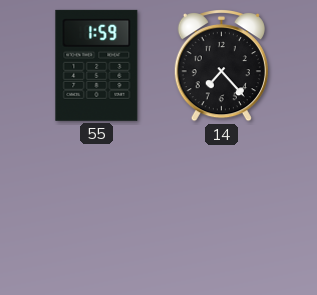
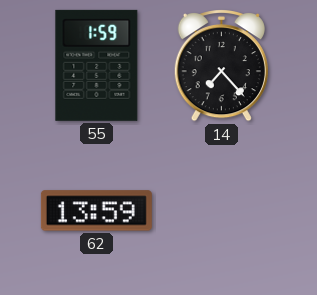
62: none -> 13:59 (96, 211)
